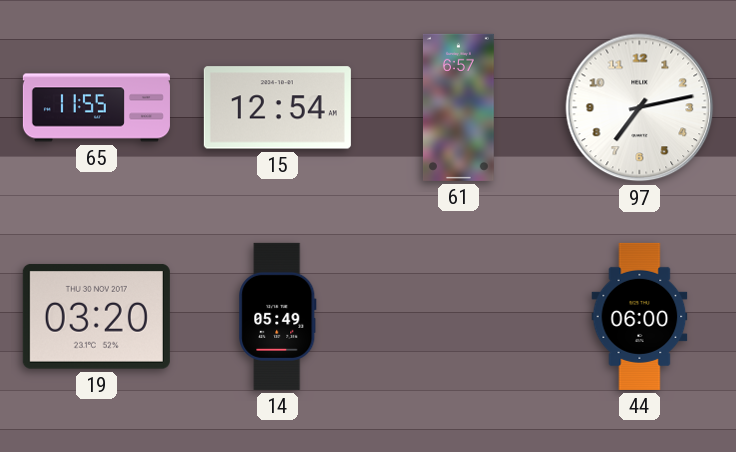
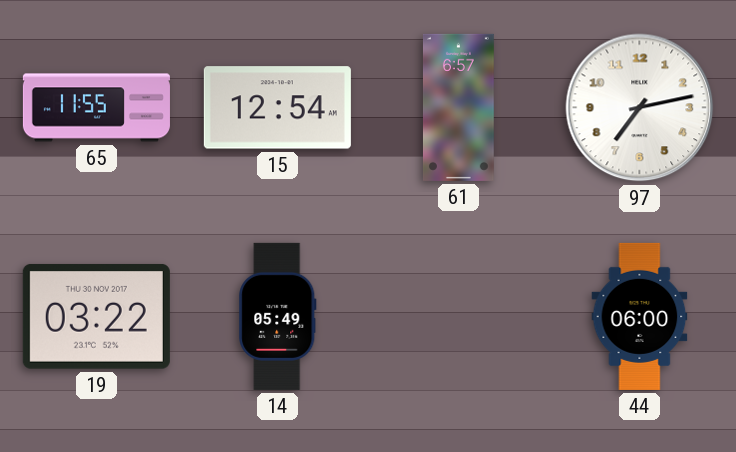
19: 03:20 -> 03:22 (96, 316)
